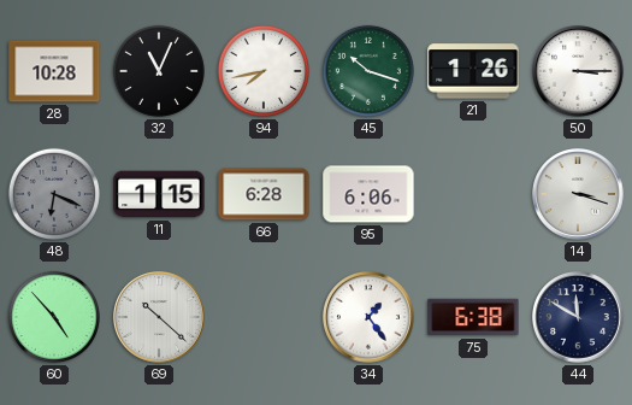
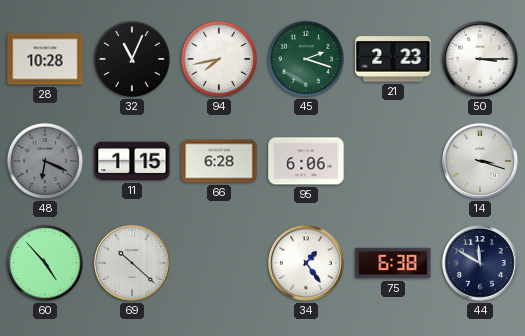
45: 10:18 -> 2:18 (306, 59)
21: 1:26 -> 2:23 (393, 59)
